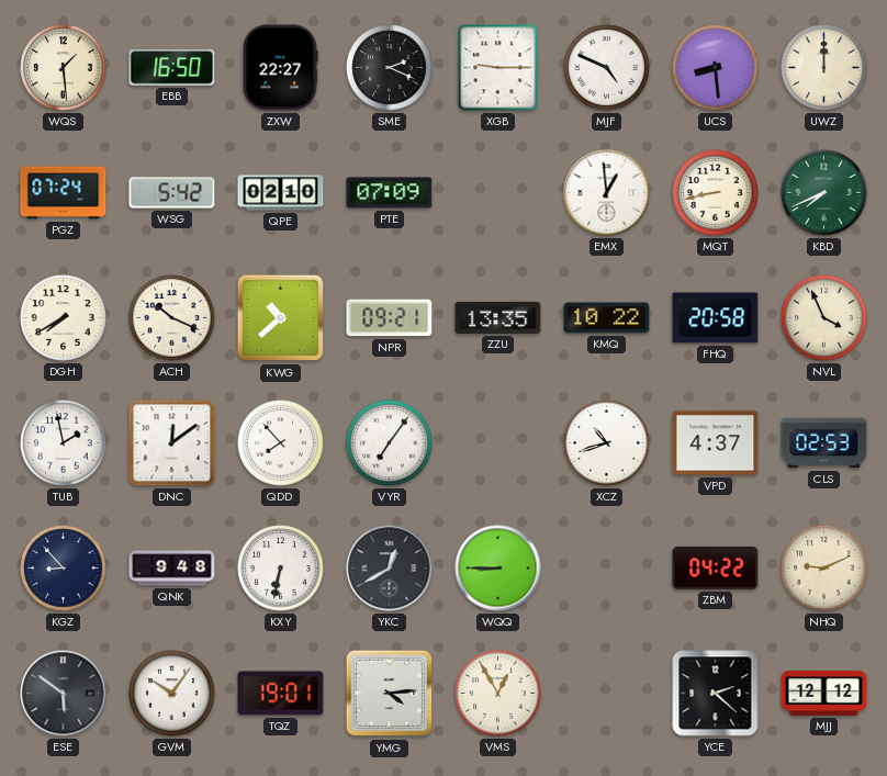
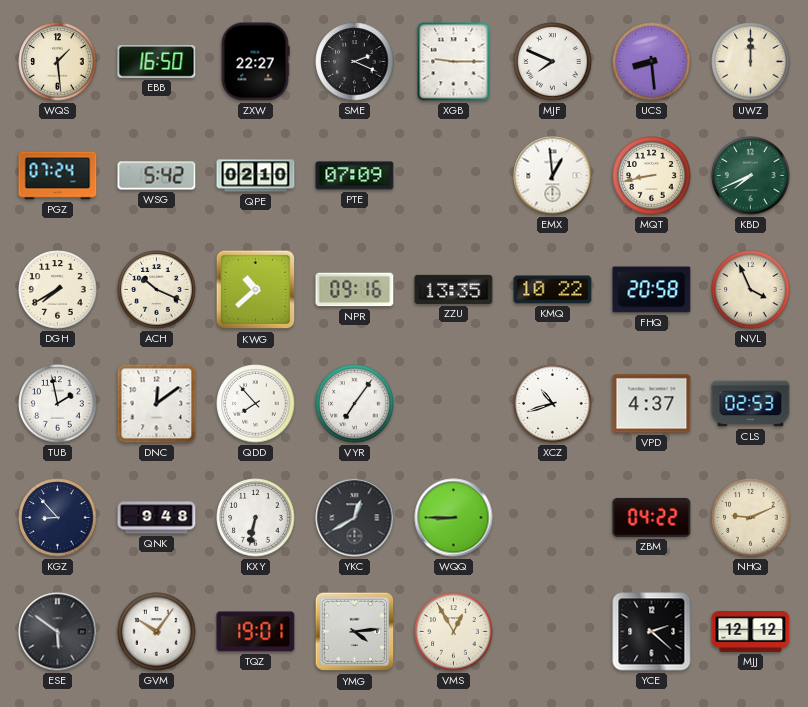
MJF: 4:49 -> 7:49 (553, 62)
NPR: 09:21 -> 09:16 (355, 290)
